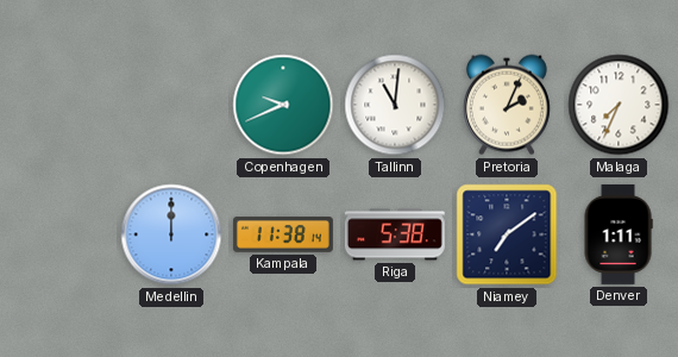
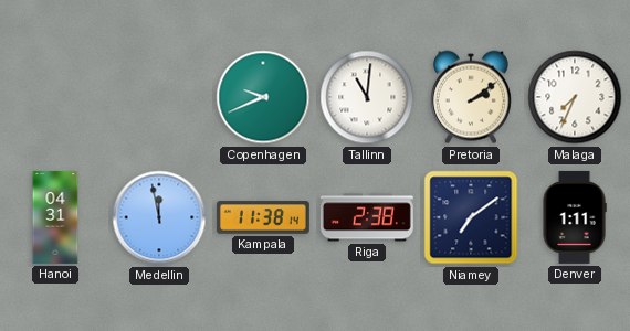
Pretoria: 2:04 -> 2:09 (471, 97)
Hanoi: none -> 04:31 (55, 217)
Medellin: 12:00 -> 11:58 (159, 217)
Riga: 5:38 -> 2:38 (367, 217)
